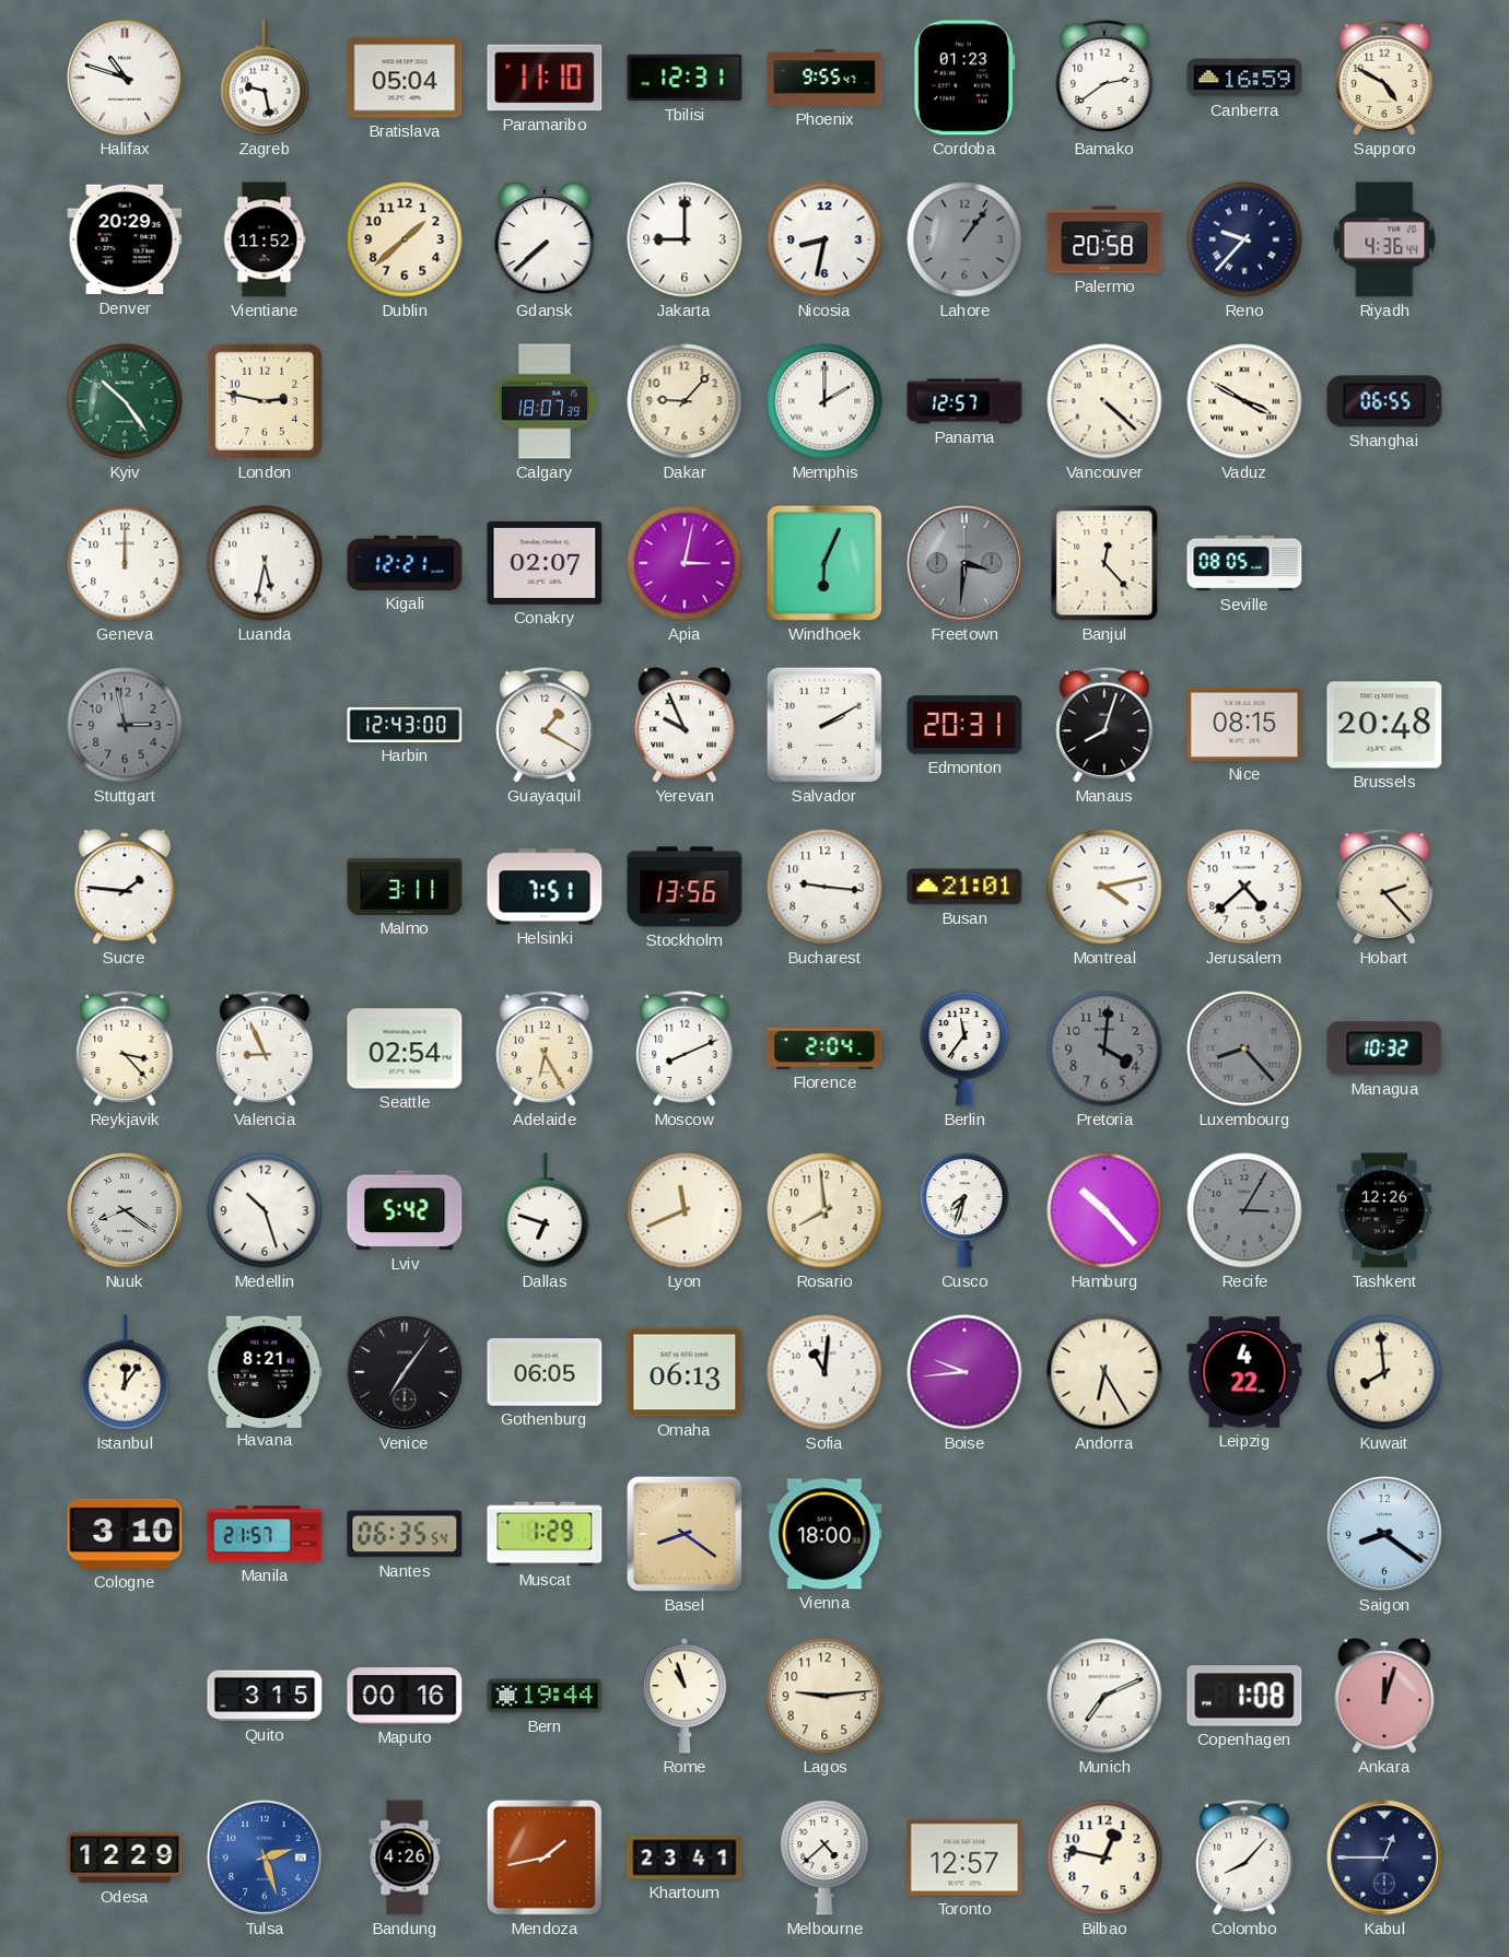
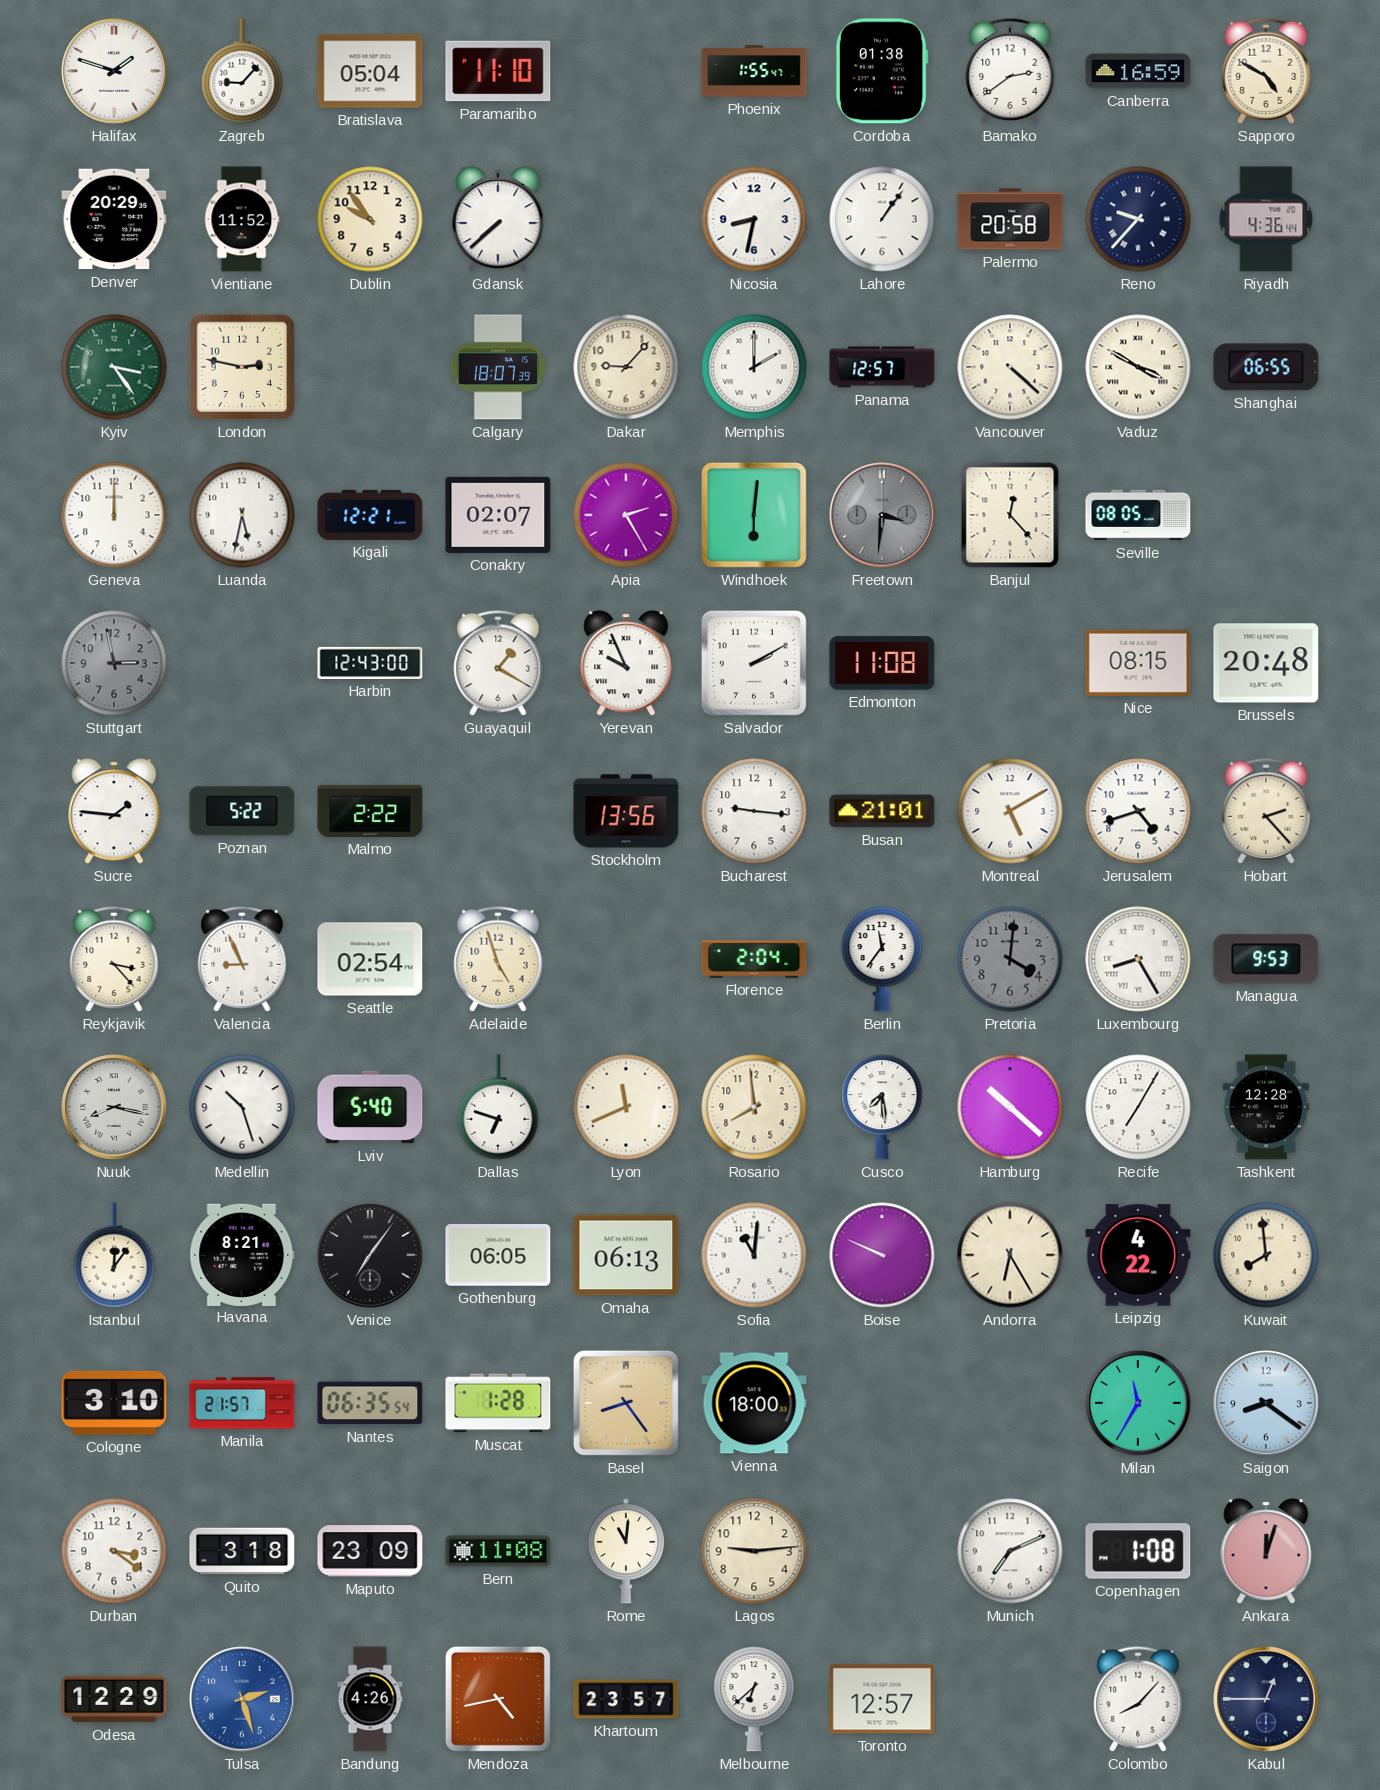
Halifax: 10:48 -> 1:48 (114, 71)
Zagreb: 9:28 -> 9:07 (242, 71)
Tbilisi: 12:31 -> none (685, 78)
Phoenix: 9:55 -> 1:55 (754, 71)
Cordoba: 01:23 -> 01:38 (882, 71)
Dublin: 1:38 -> 9:54 (370, 219)
Jakarta: 9:00 -> none (685, 239)
Lahore dial: grey -> white (882, 219)
Kyiv: 10:24 -> 3:24 (114, 367)
Apia: 3:02 -> 2:25 (626, 515)
Windhoek: 6:04 -> 6:01 (754, 515)
Edmonton: 20:31 -> 11:08 (882, 663)
Manaus: 8:03 -> none (1104, 725)
Poznan: none -> 5:22 (242, 811)
Malmo: 3:11 -> 2:22 (370, 811)
Helsinki: 7:51 -> none (545, 887)
Montreal: 4:13 -> 5:10 (1010, 811)
Jerusalem: 4:38 -> 4:42 (1138, 811)
Adelaide: 6:25 -> 4:57 (498, 959)
Moscow: 8:11 -> none (685, 1048)
Luxembourg: 8:23 -> 8:25 (1138, 959)
Luxembourg dial: grey -> white (1138, 959)
Managua: 10:32 -> 9:53 (1266, 959)
Nuuk: 8:21 -> 8:17 (114, 1107)
Lviv: 5:42 -> 5:40 (370, 1107)
Cusco: 7:33 -> 7:29 (882, 1107)
Hamburg: 10:23 -> 10:22 (1010, 1107)
Recife: 3:05 -> 7:05 (1138, 1107)
Recife dial: grey -> white (1138, 1107)
Tashkent: 12:26 -> 12:28 (1266, 1107)
Boise: 9:44 -> 9:49 (882, 1255)
Muscat: 1:29 -> 1:28 (498, 1403)
Basel: 8:21 -> 8:24 (626, 1403)
Milan: none -> 11:35 (1138, 1403)
Durban: none -> 3:21 (114, 1551)
Quito: 3:15 -> 3:18 (242, 1551)
Maputo: 00:16 -> 23:09 (370, 1551)
Bern: 19:44 -> 11:08 (498, 1551)
Rome: 10:57 -> 11:01 (626, 1551)
Mendoza: 1:43 -> 4:43 (498, 1699)
Khartoum: 23:41 -> 23:57 (626, 1699)
Melbourne: 4:38 -> 6:38 (754, 1699)
Bilbao: 12:47 -> none (1104, 1858)
